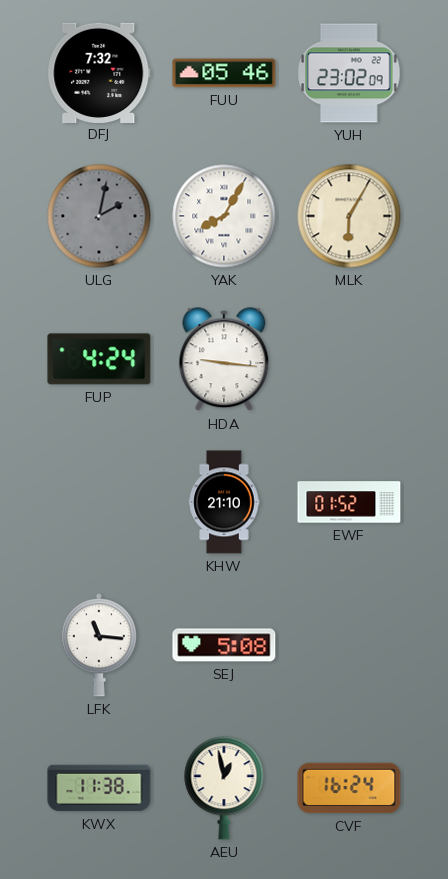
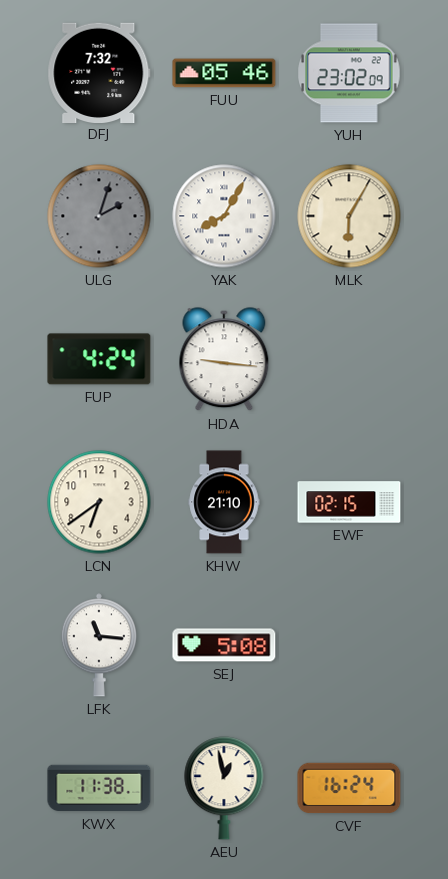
ULG: 2:02 -> 2:03 (99, 216)
LCN: none -> 6:39 (99, 502)
EWF: 01:52 -> 02:15 (349, 502)
